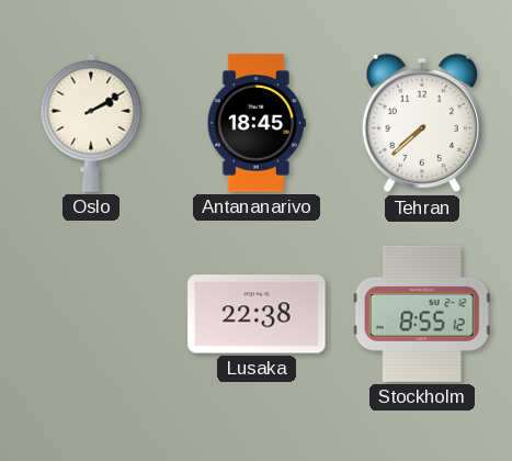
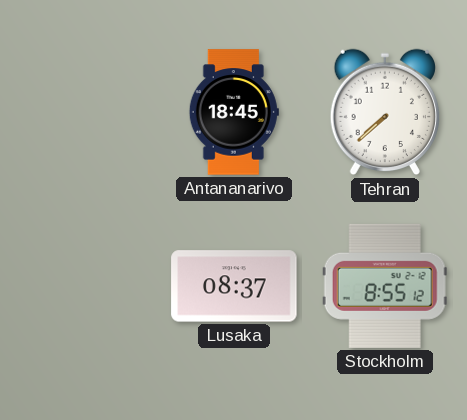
Oslo: 2:10 -> none (91, 123)
Lusaka: 22:38 -> 08:37 (234, 286)
